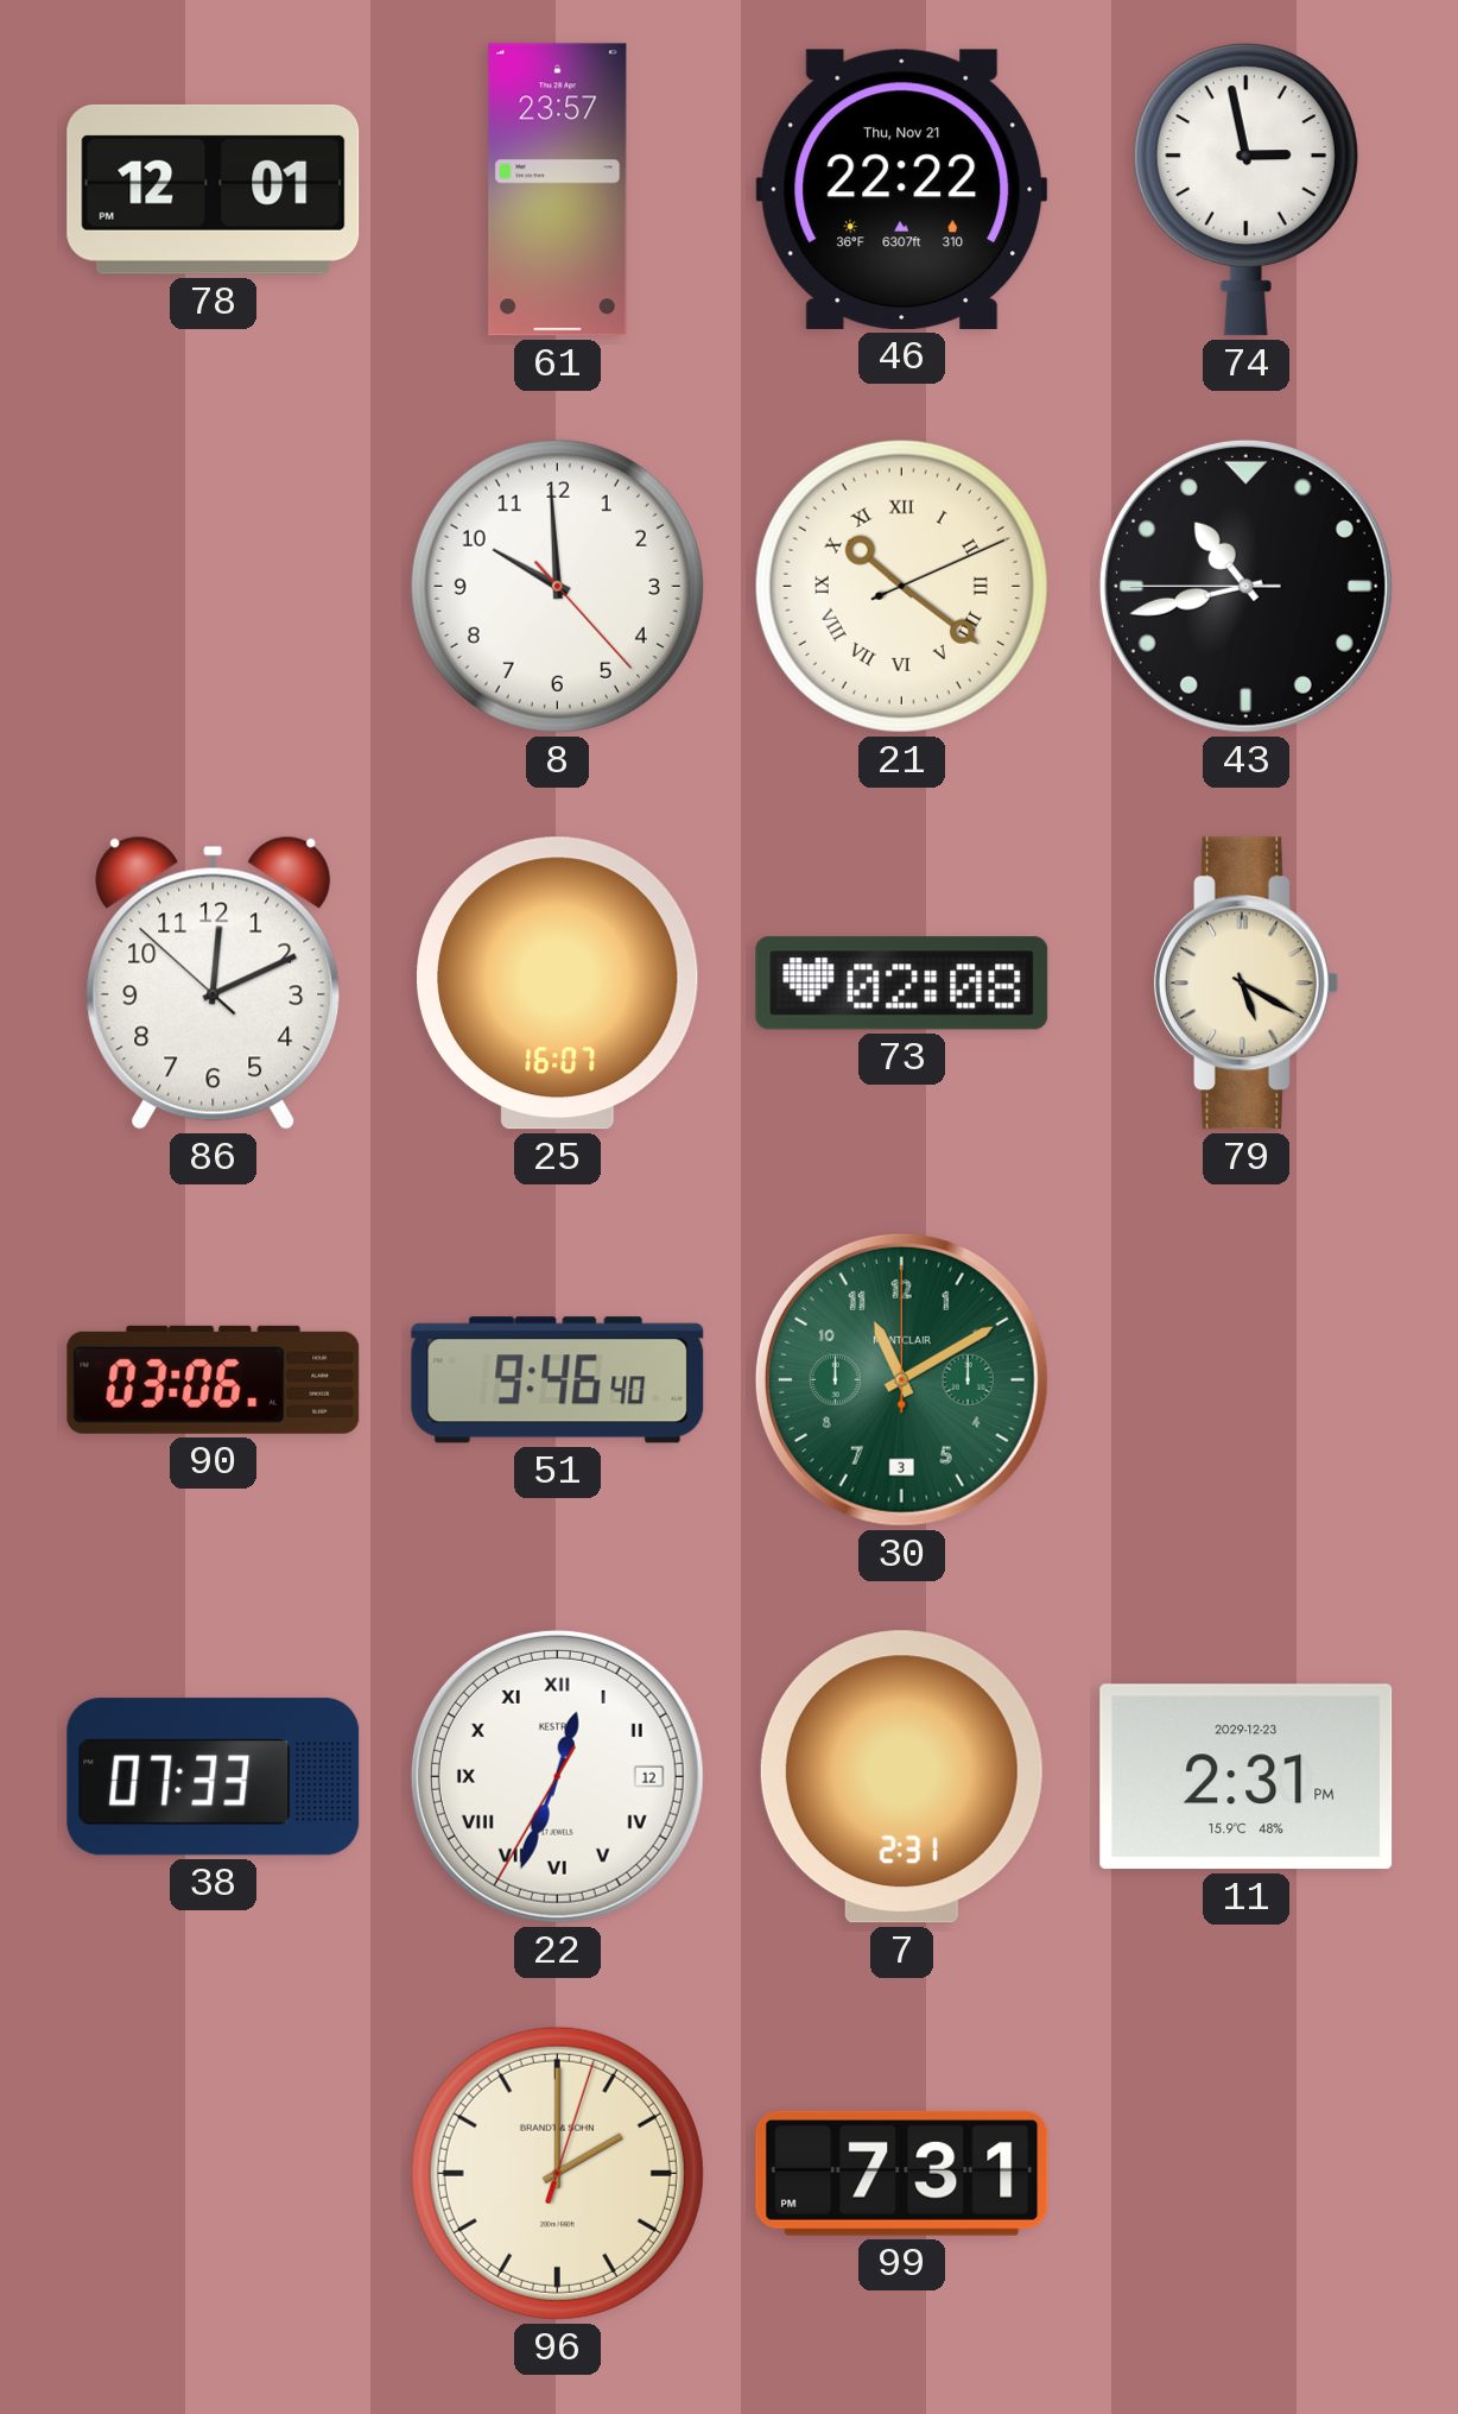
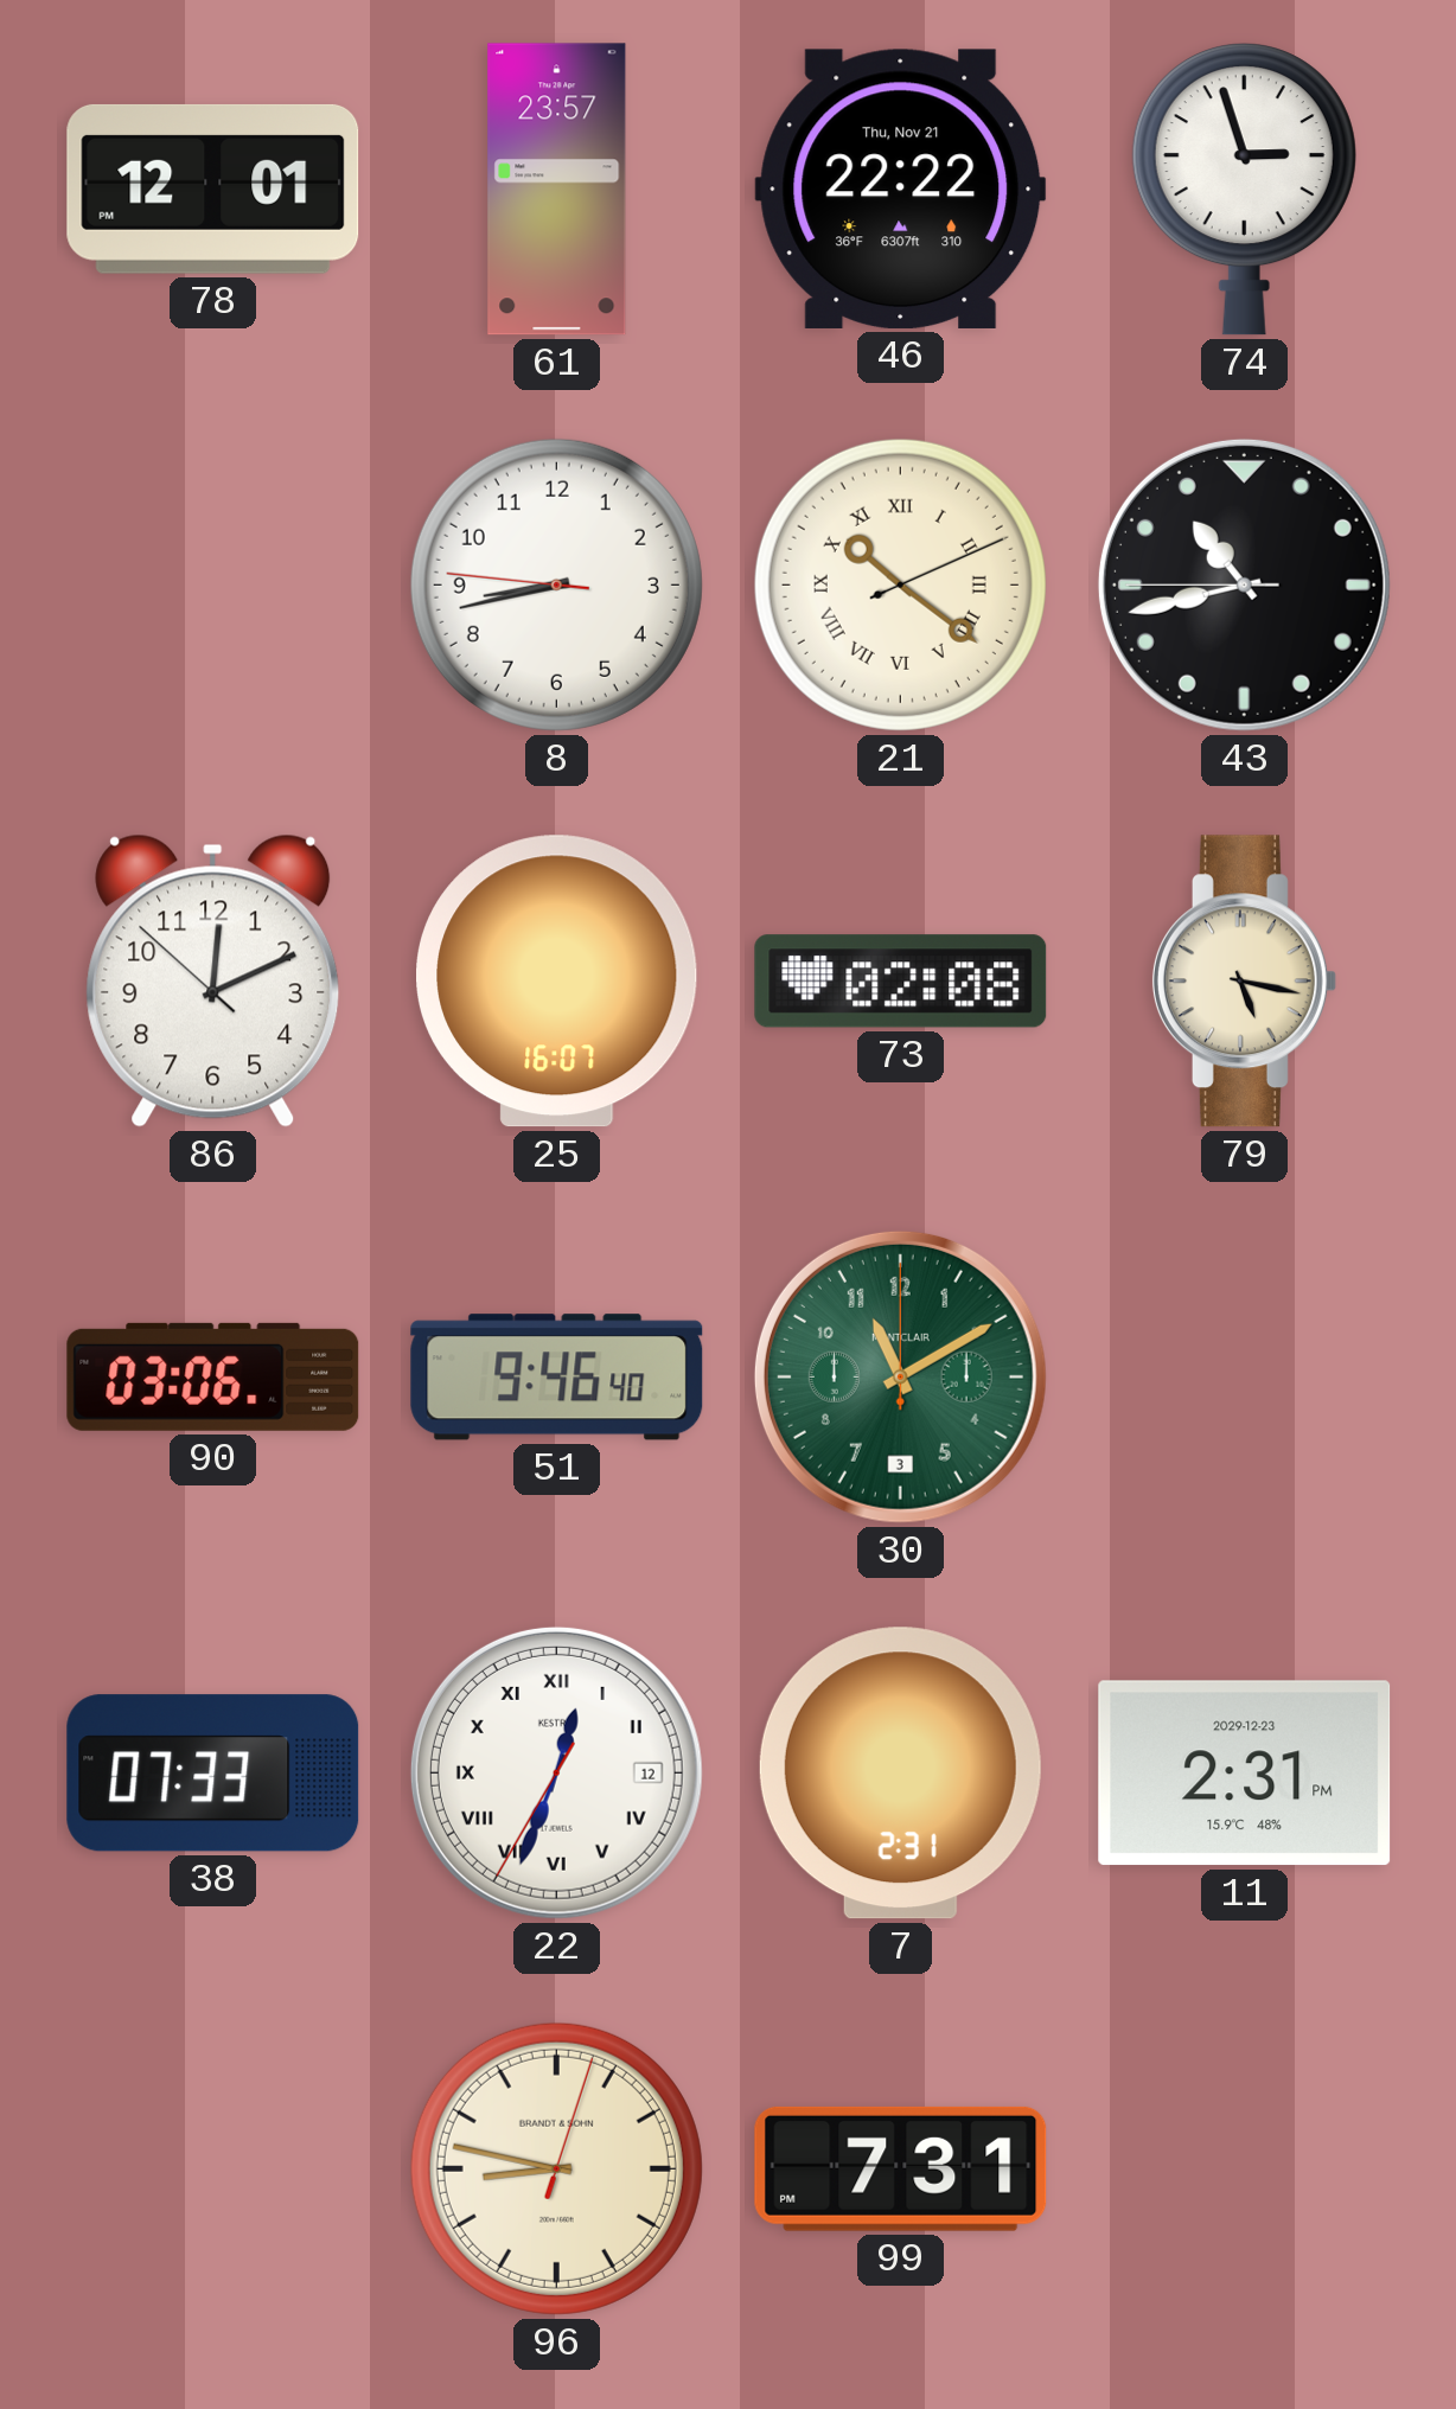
74: 2:58 -> 2:57 (1244, 190)
8: 9:59 -> 8:42 (556, 584)
79: 5:20 -> 5:17 (1244, 982)
96: 2:00 -> 8:47 (556, 2168)
